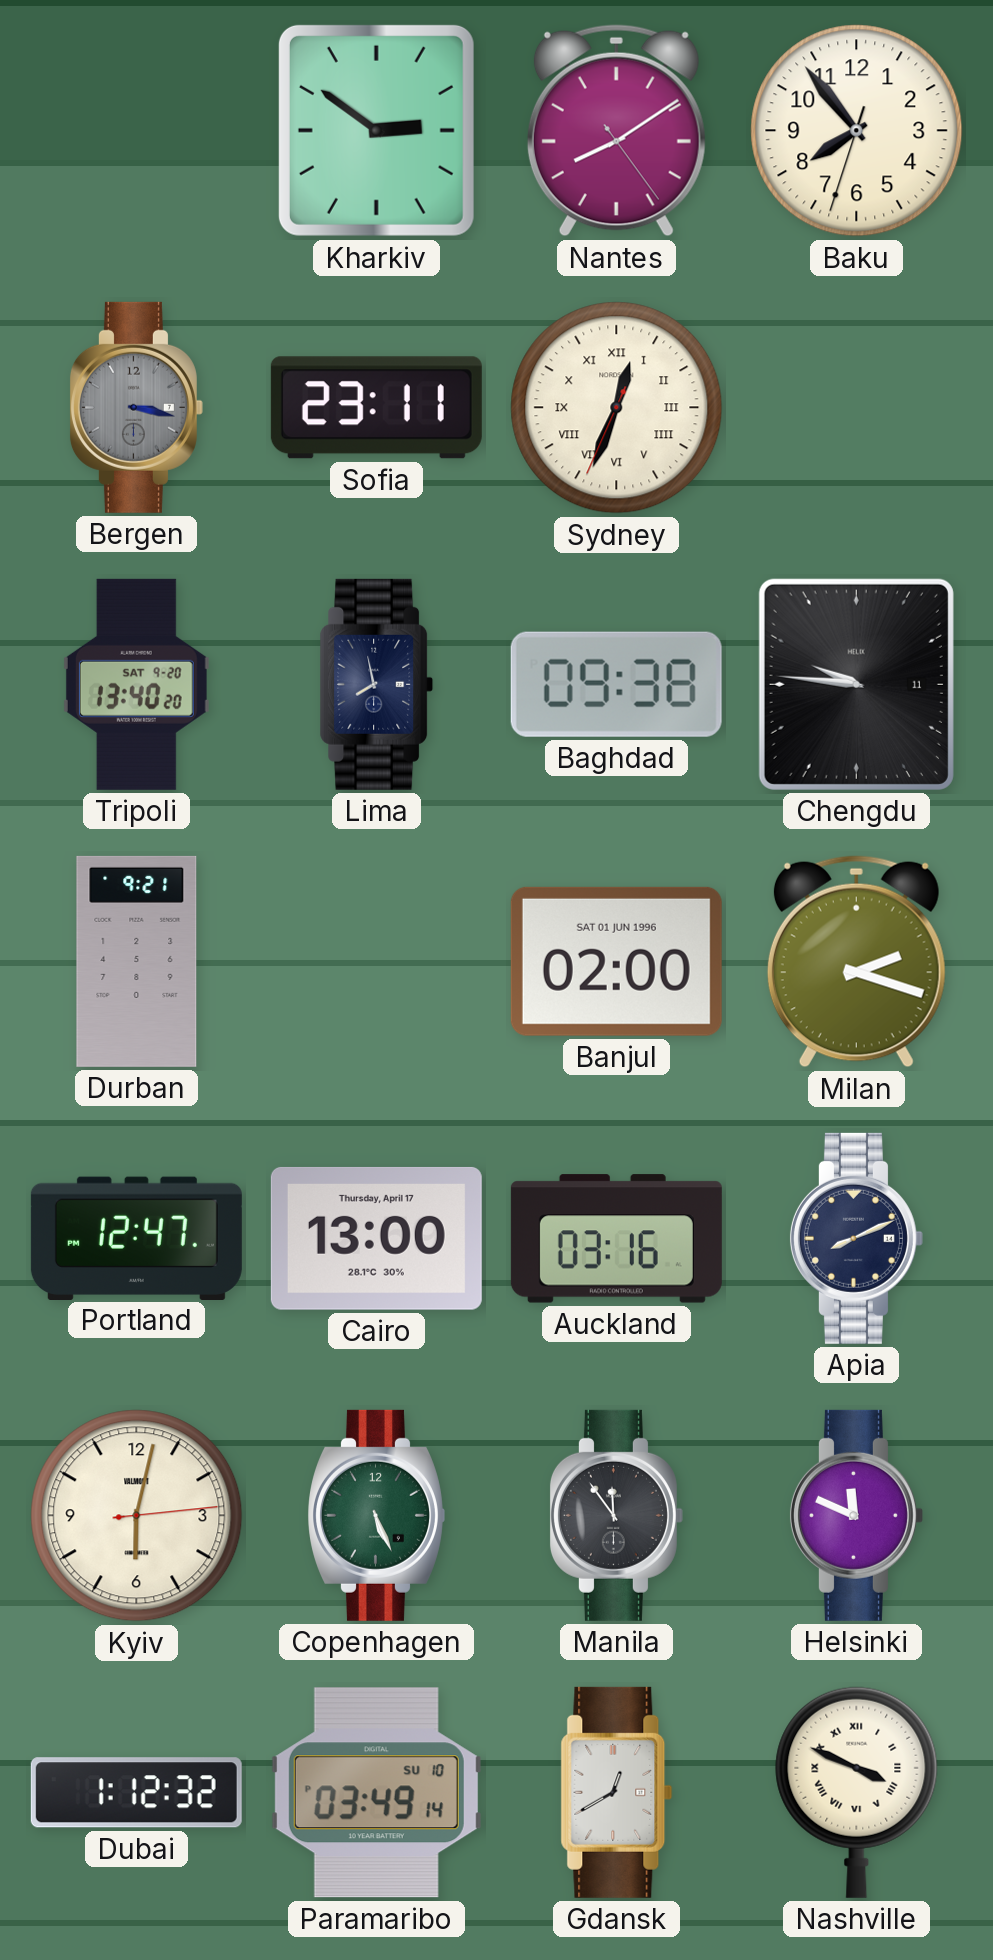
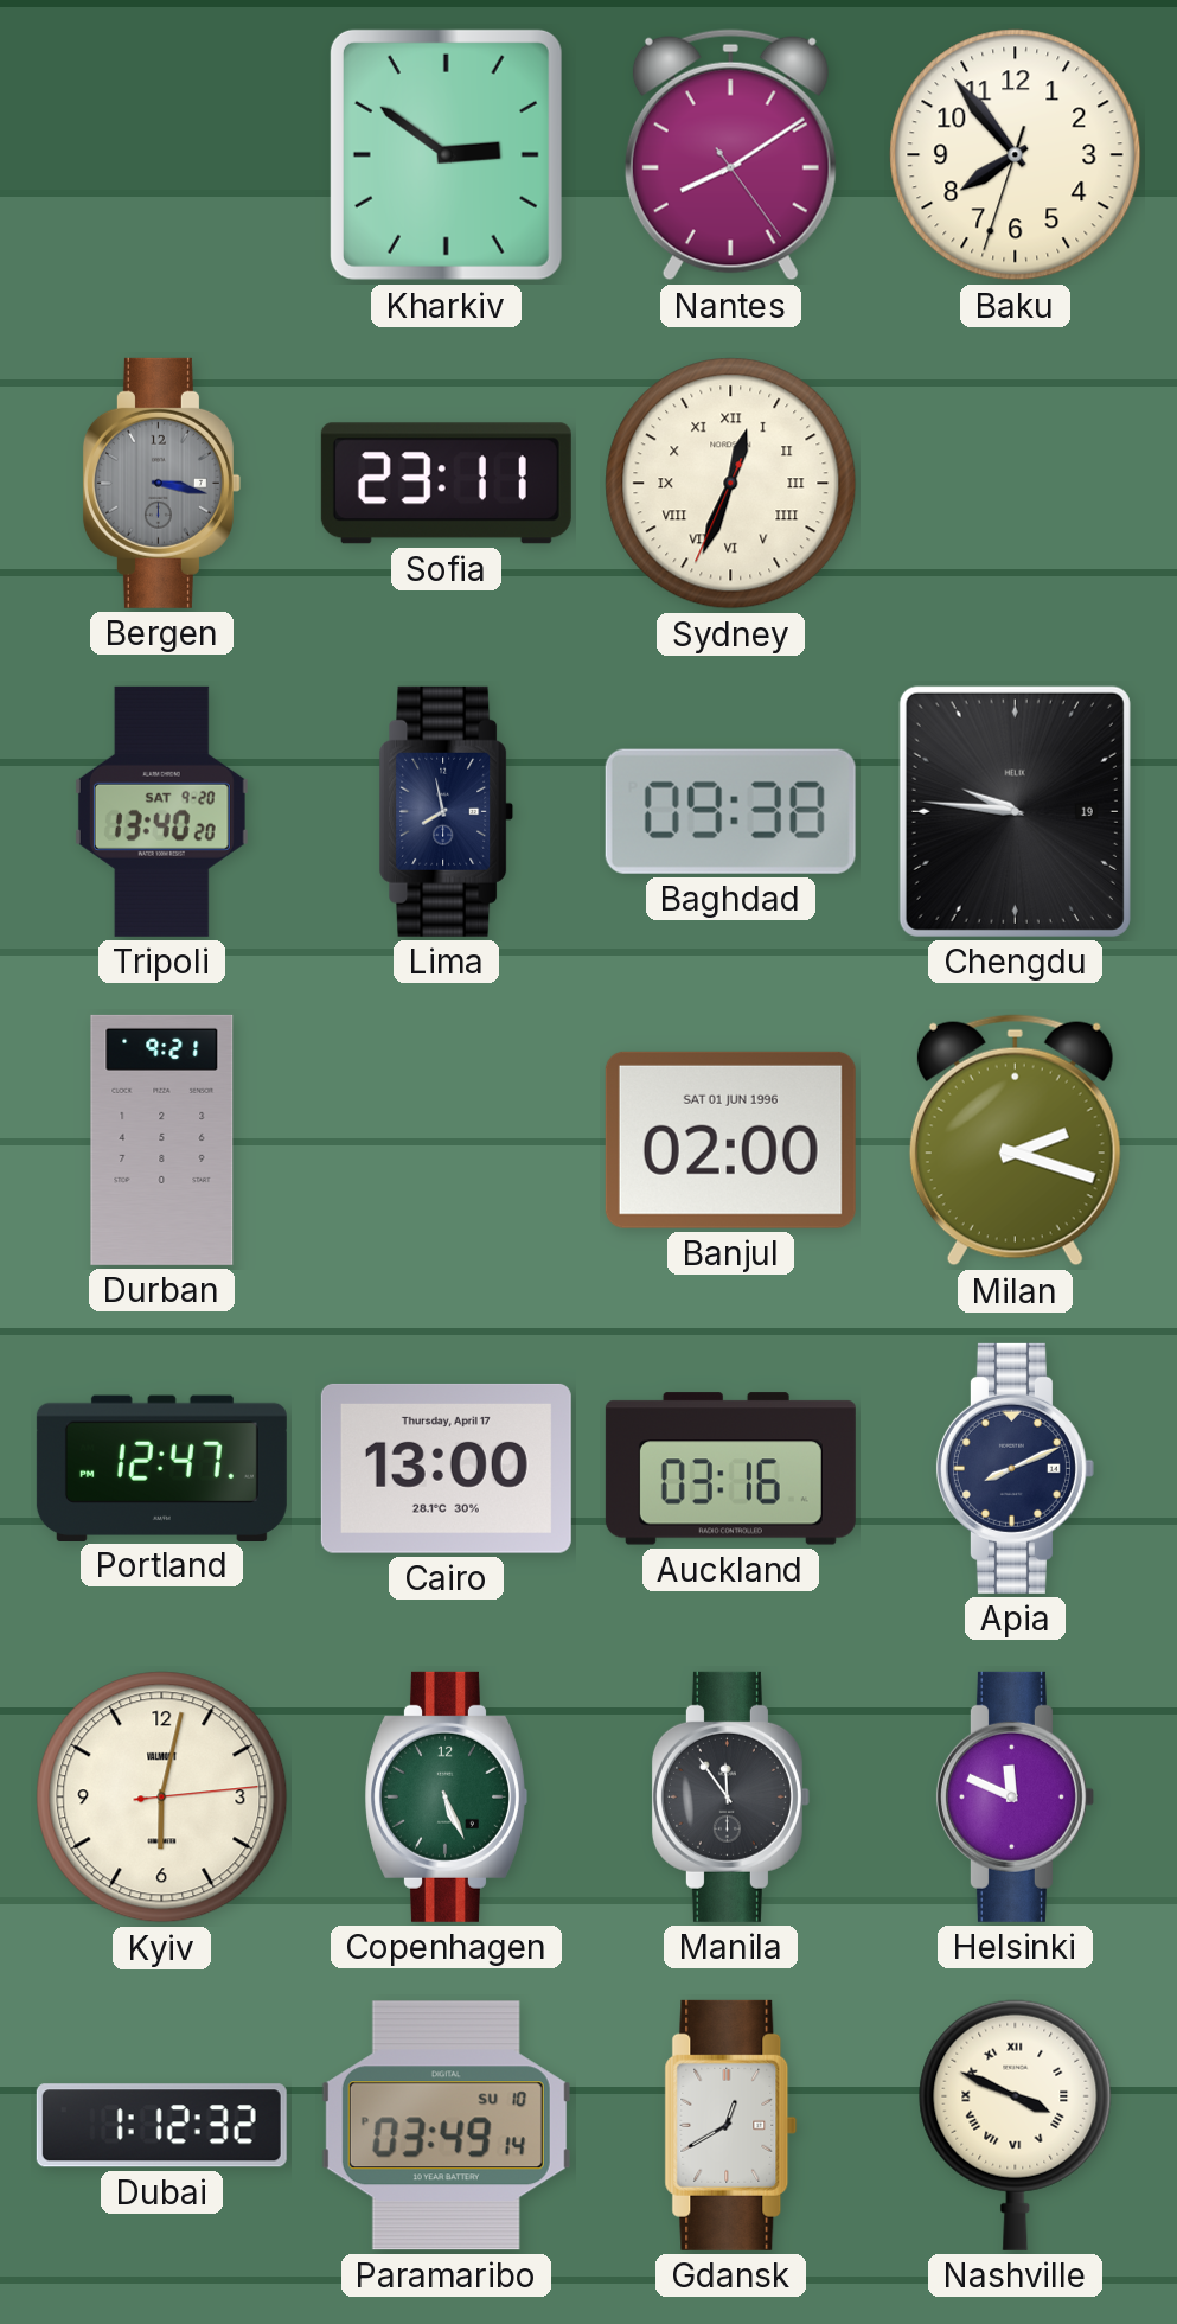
Chengdu date: 11 -> 19 (1015, 811)
